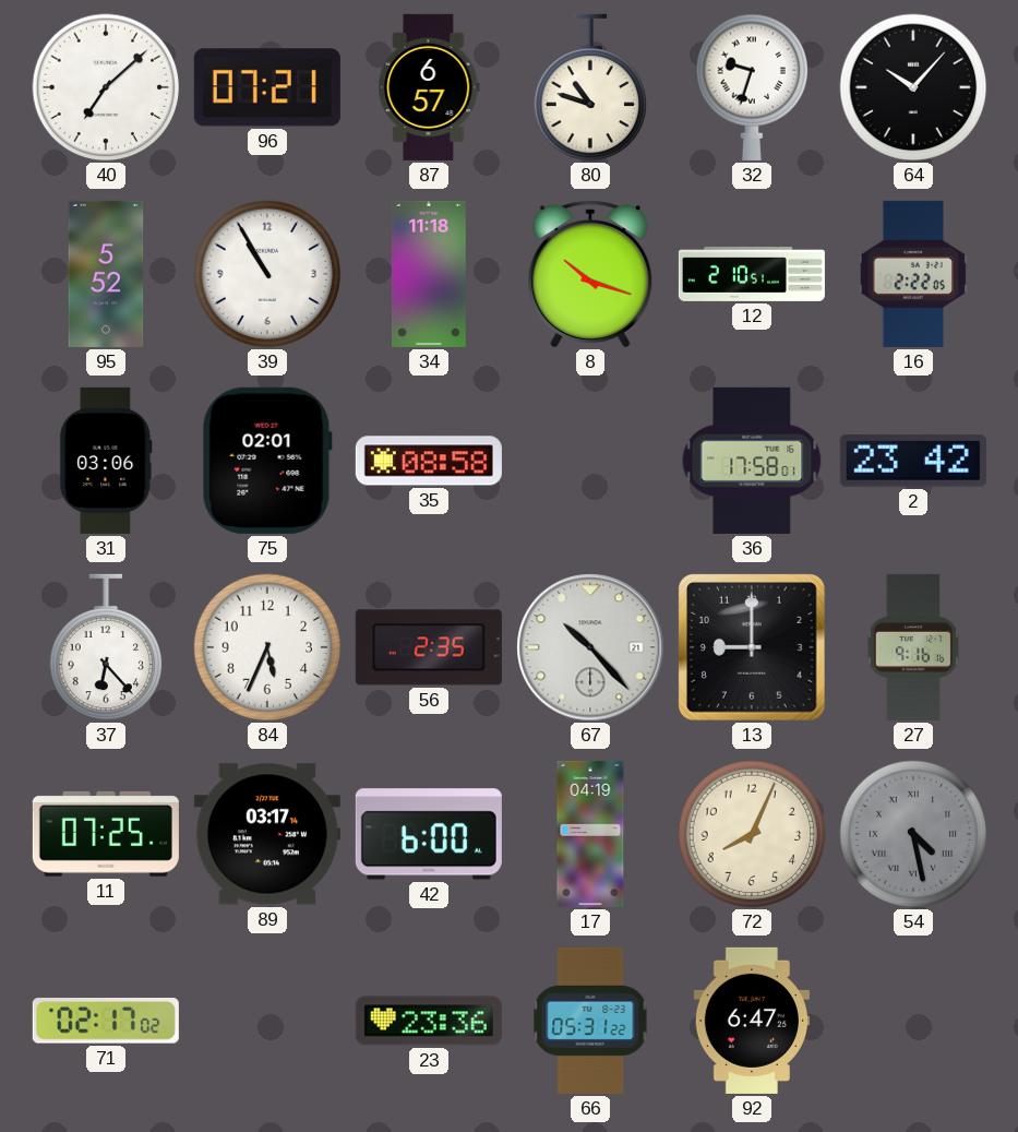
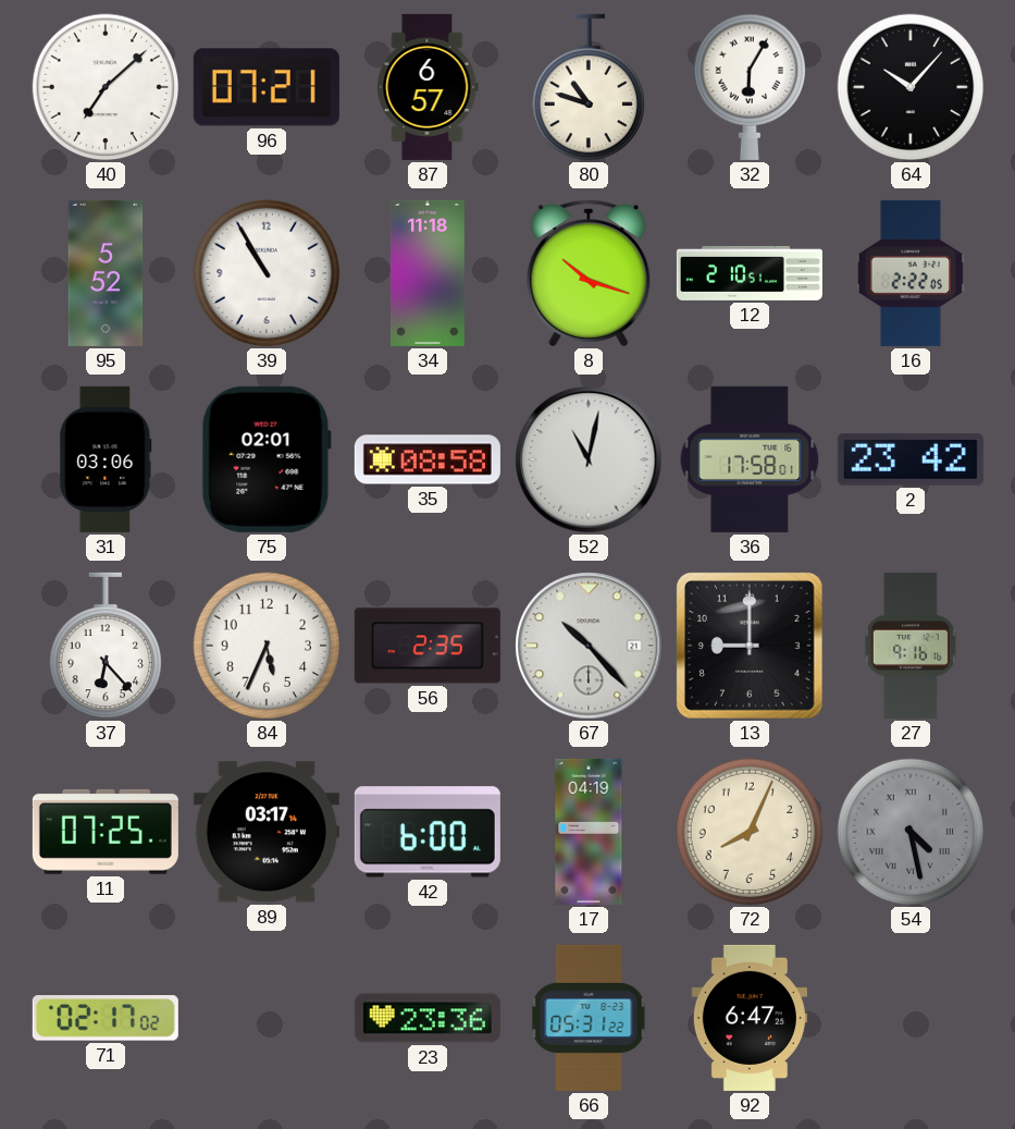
32: 9:33 -> 6:05 (748, 87)
52: none -> 11:02 (589, 459)
